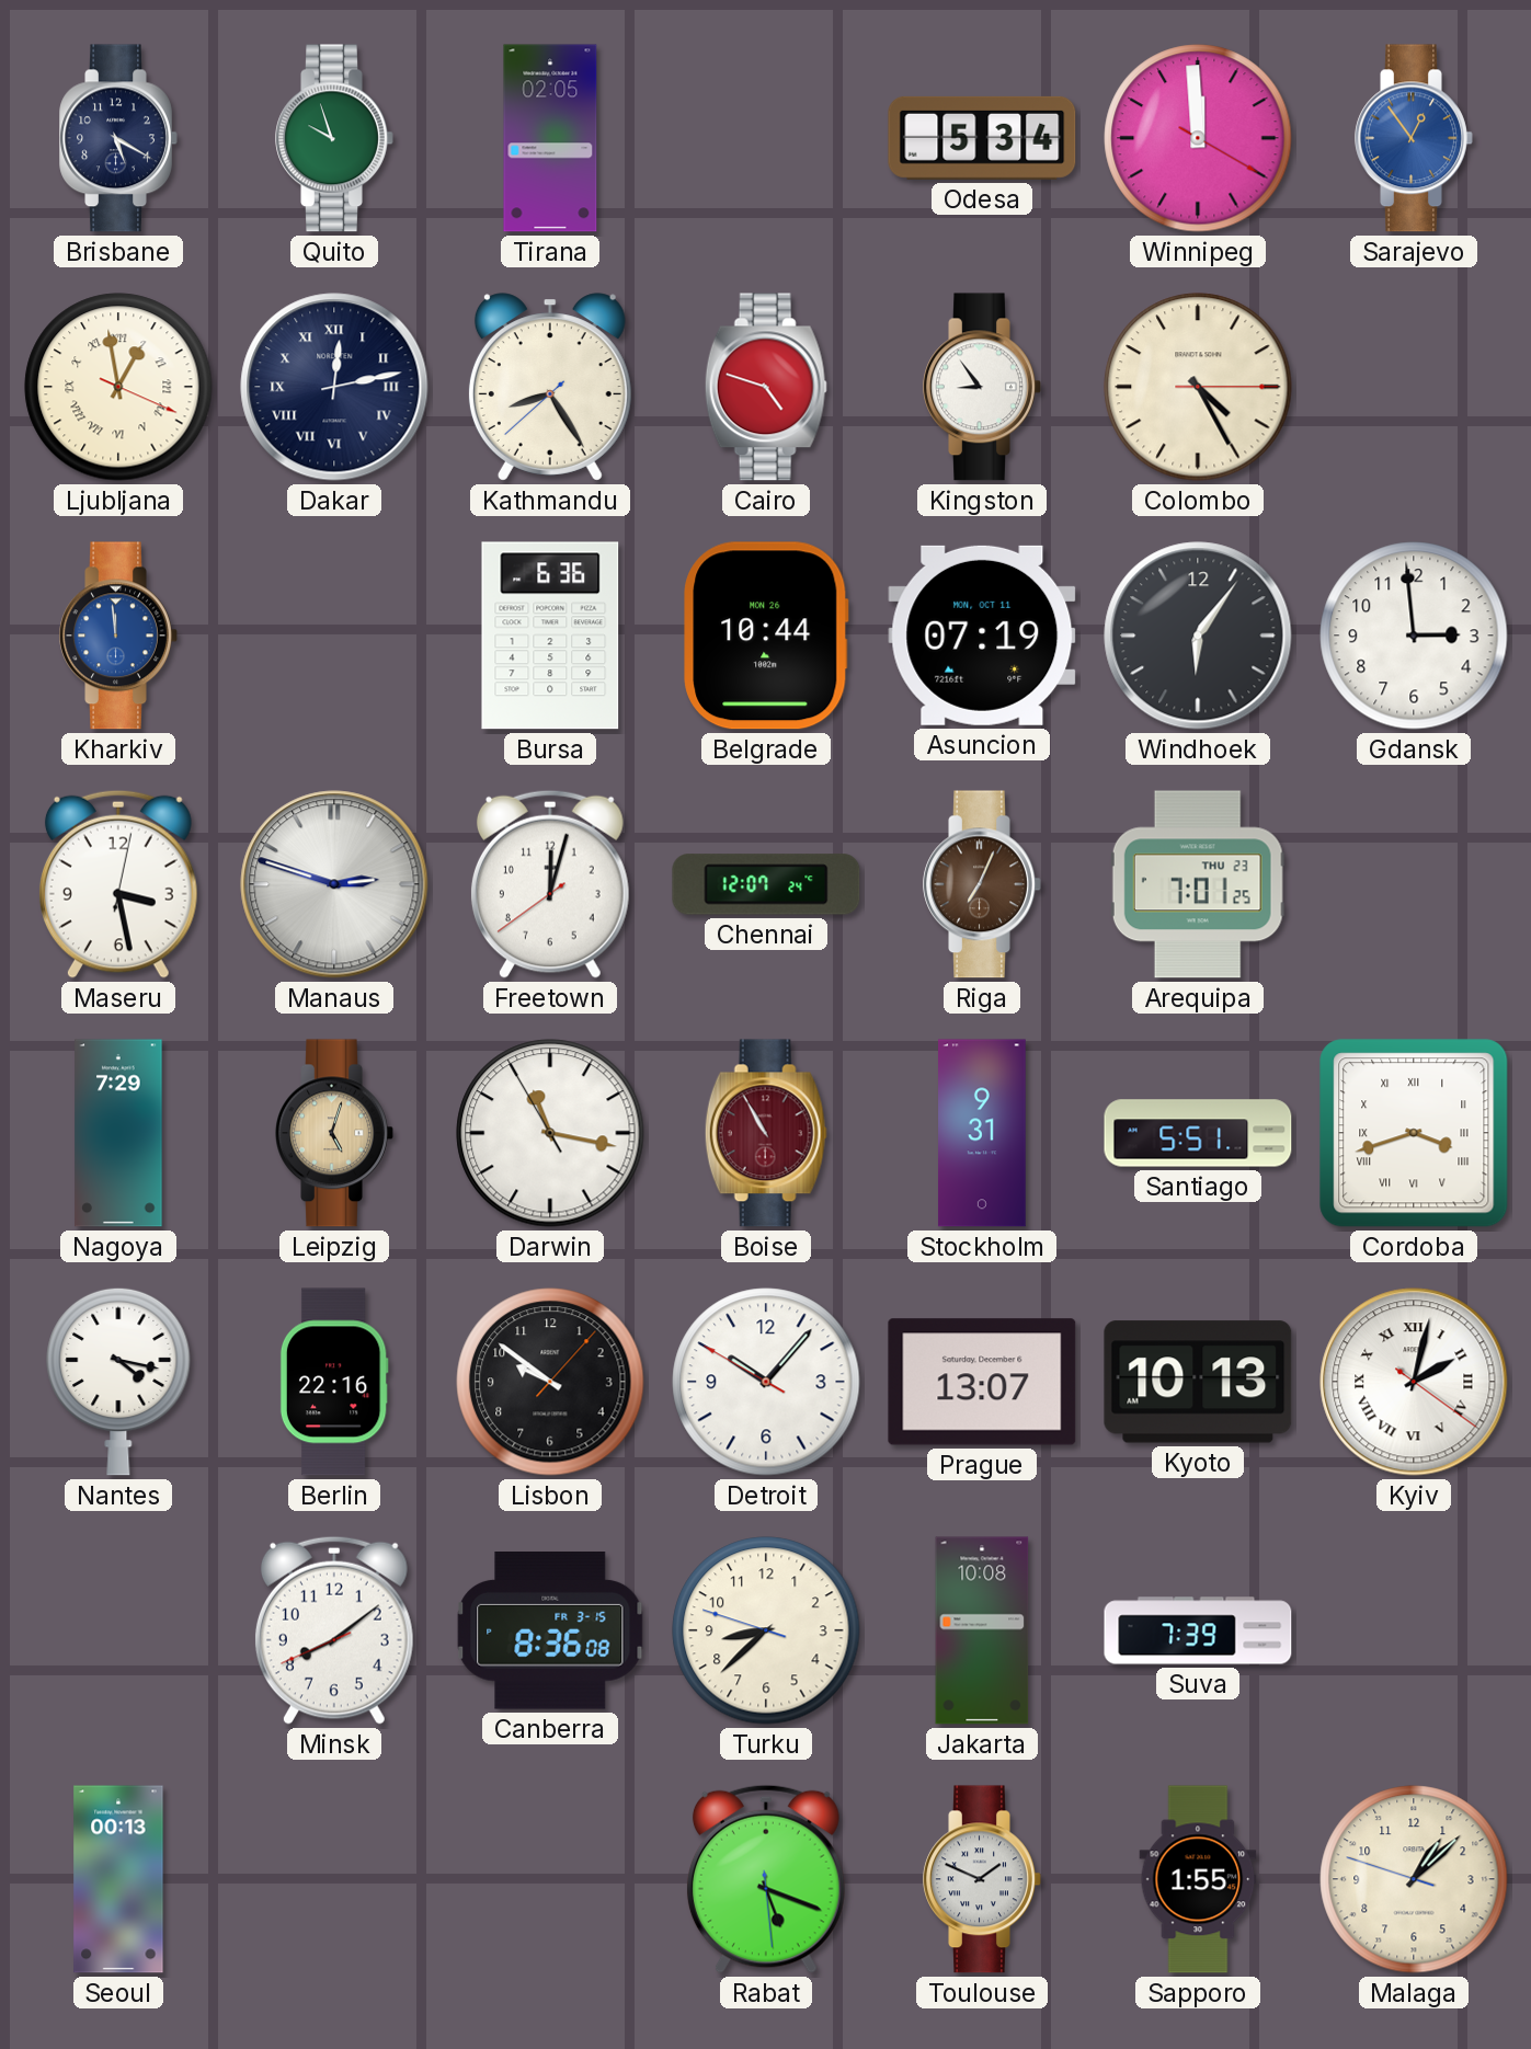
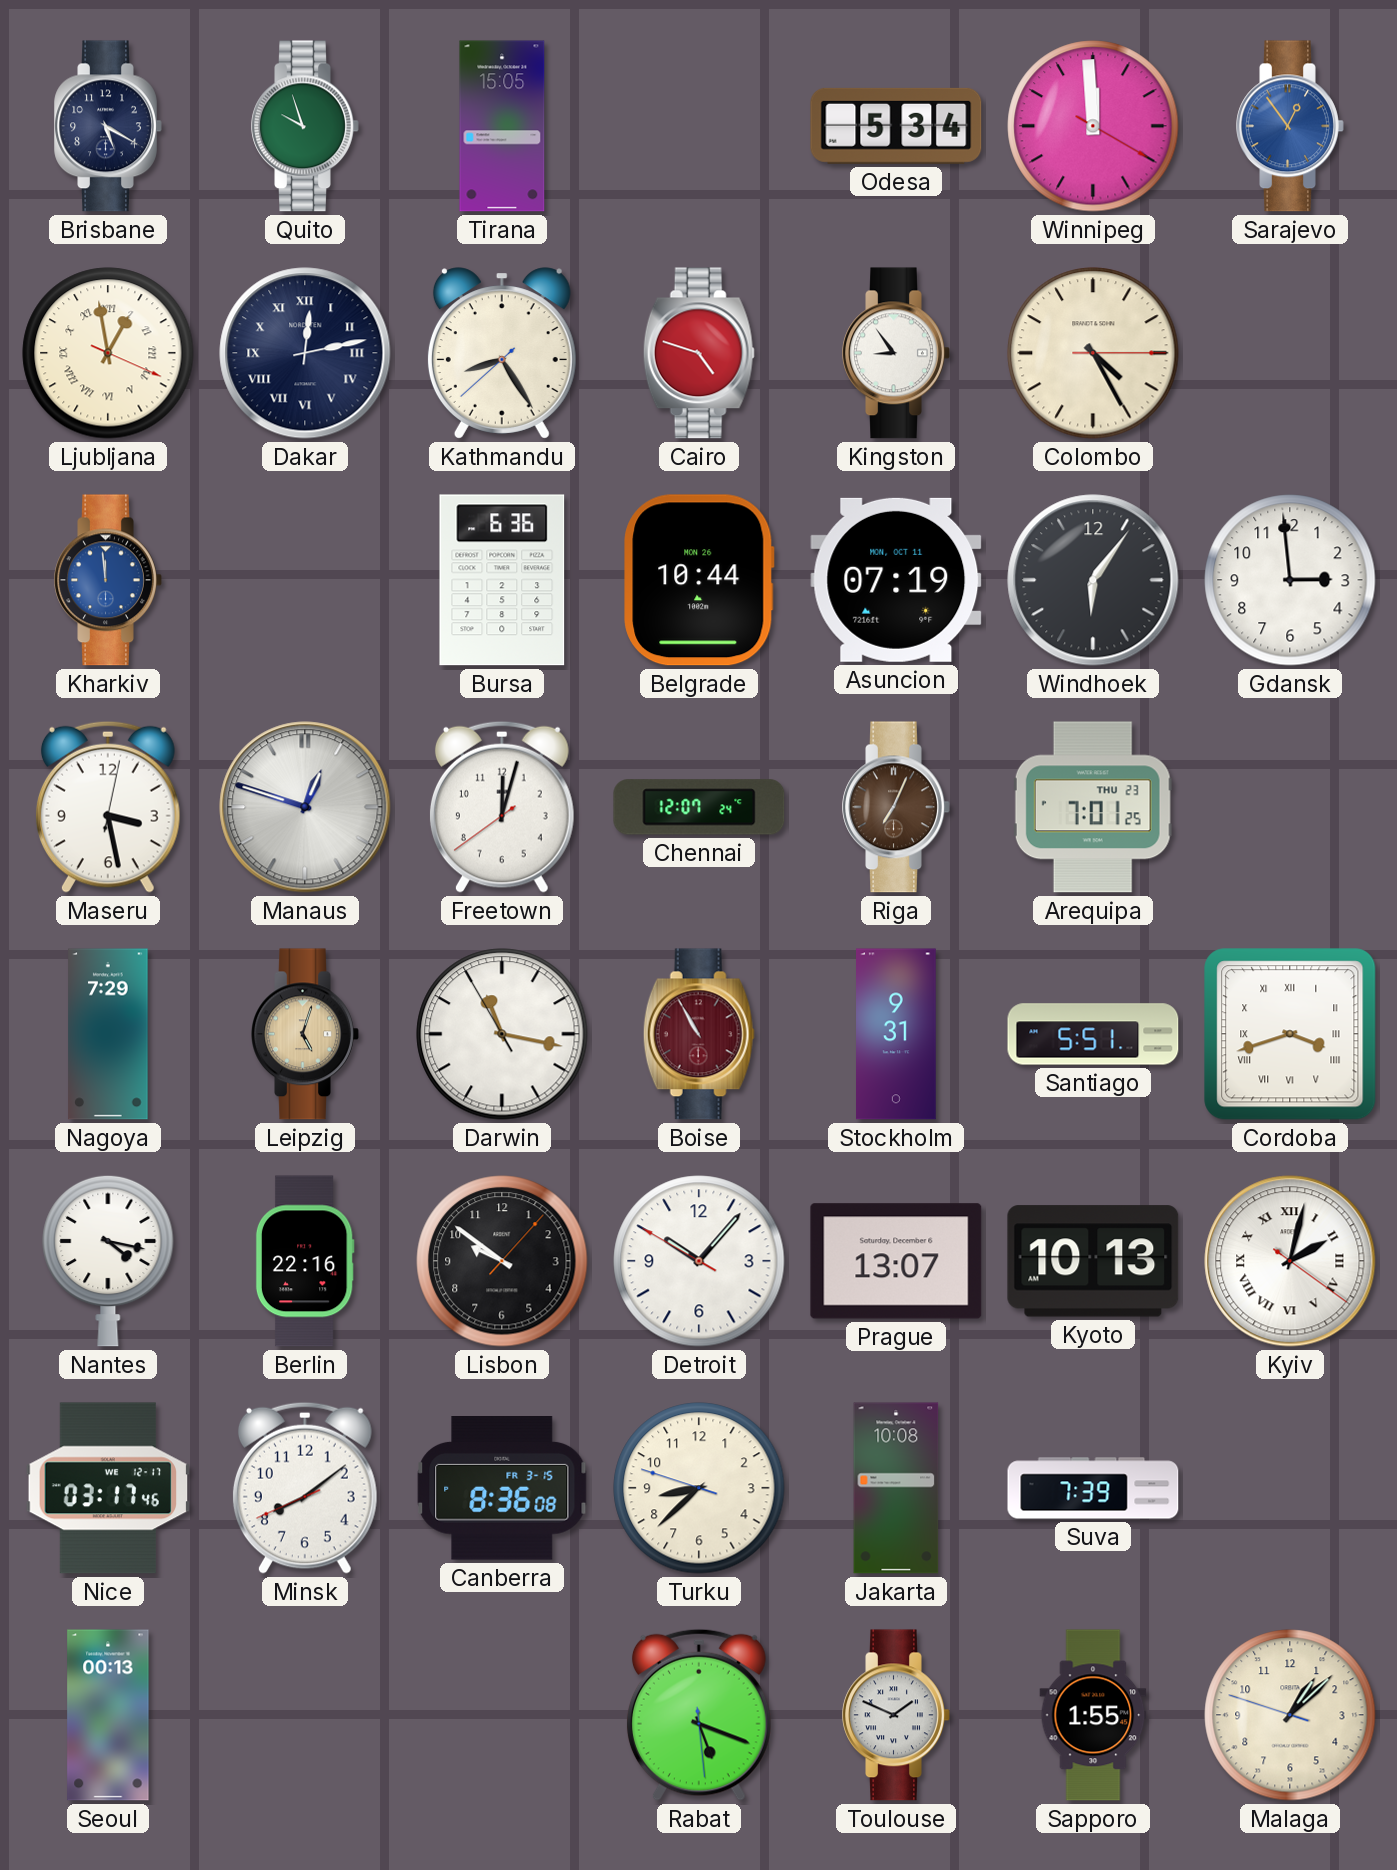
Tirana: 02:05 -> 15:05 (502, 126)
Manaus: 2:48 -> 12:48 (305, 807)
Nice: none -> 03:17 (108, 1488)
